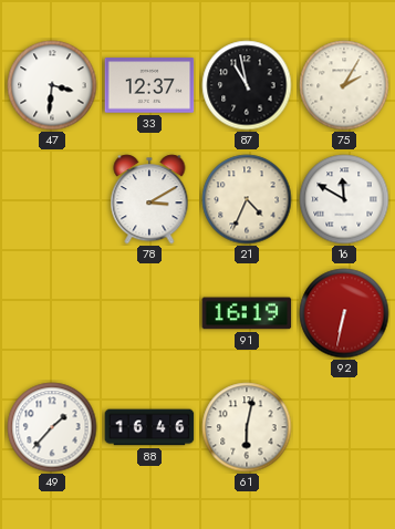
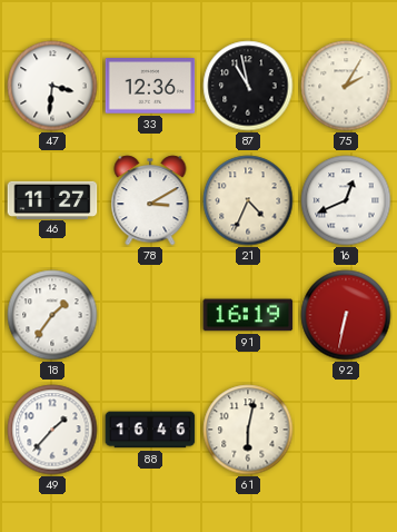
33: 12:37 -> 12:36 (150, 86)
46: none -> 11:27 (52, 199)
16: 11:50 -> 12:41 (346, 200)
18: none -> 1:36 (52, 315)
